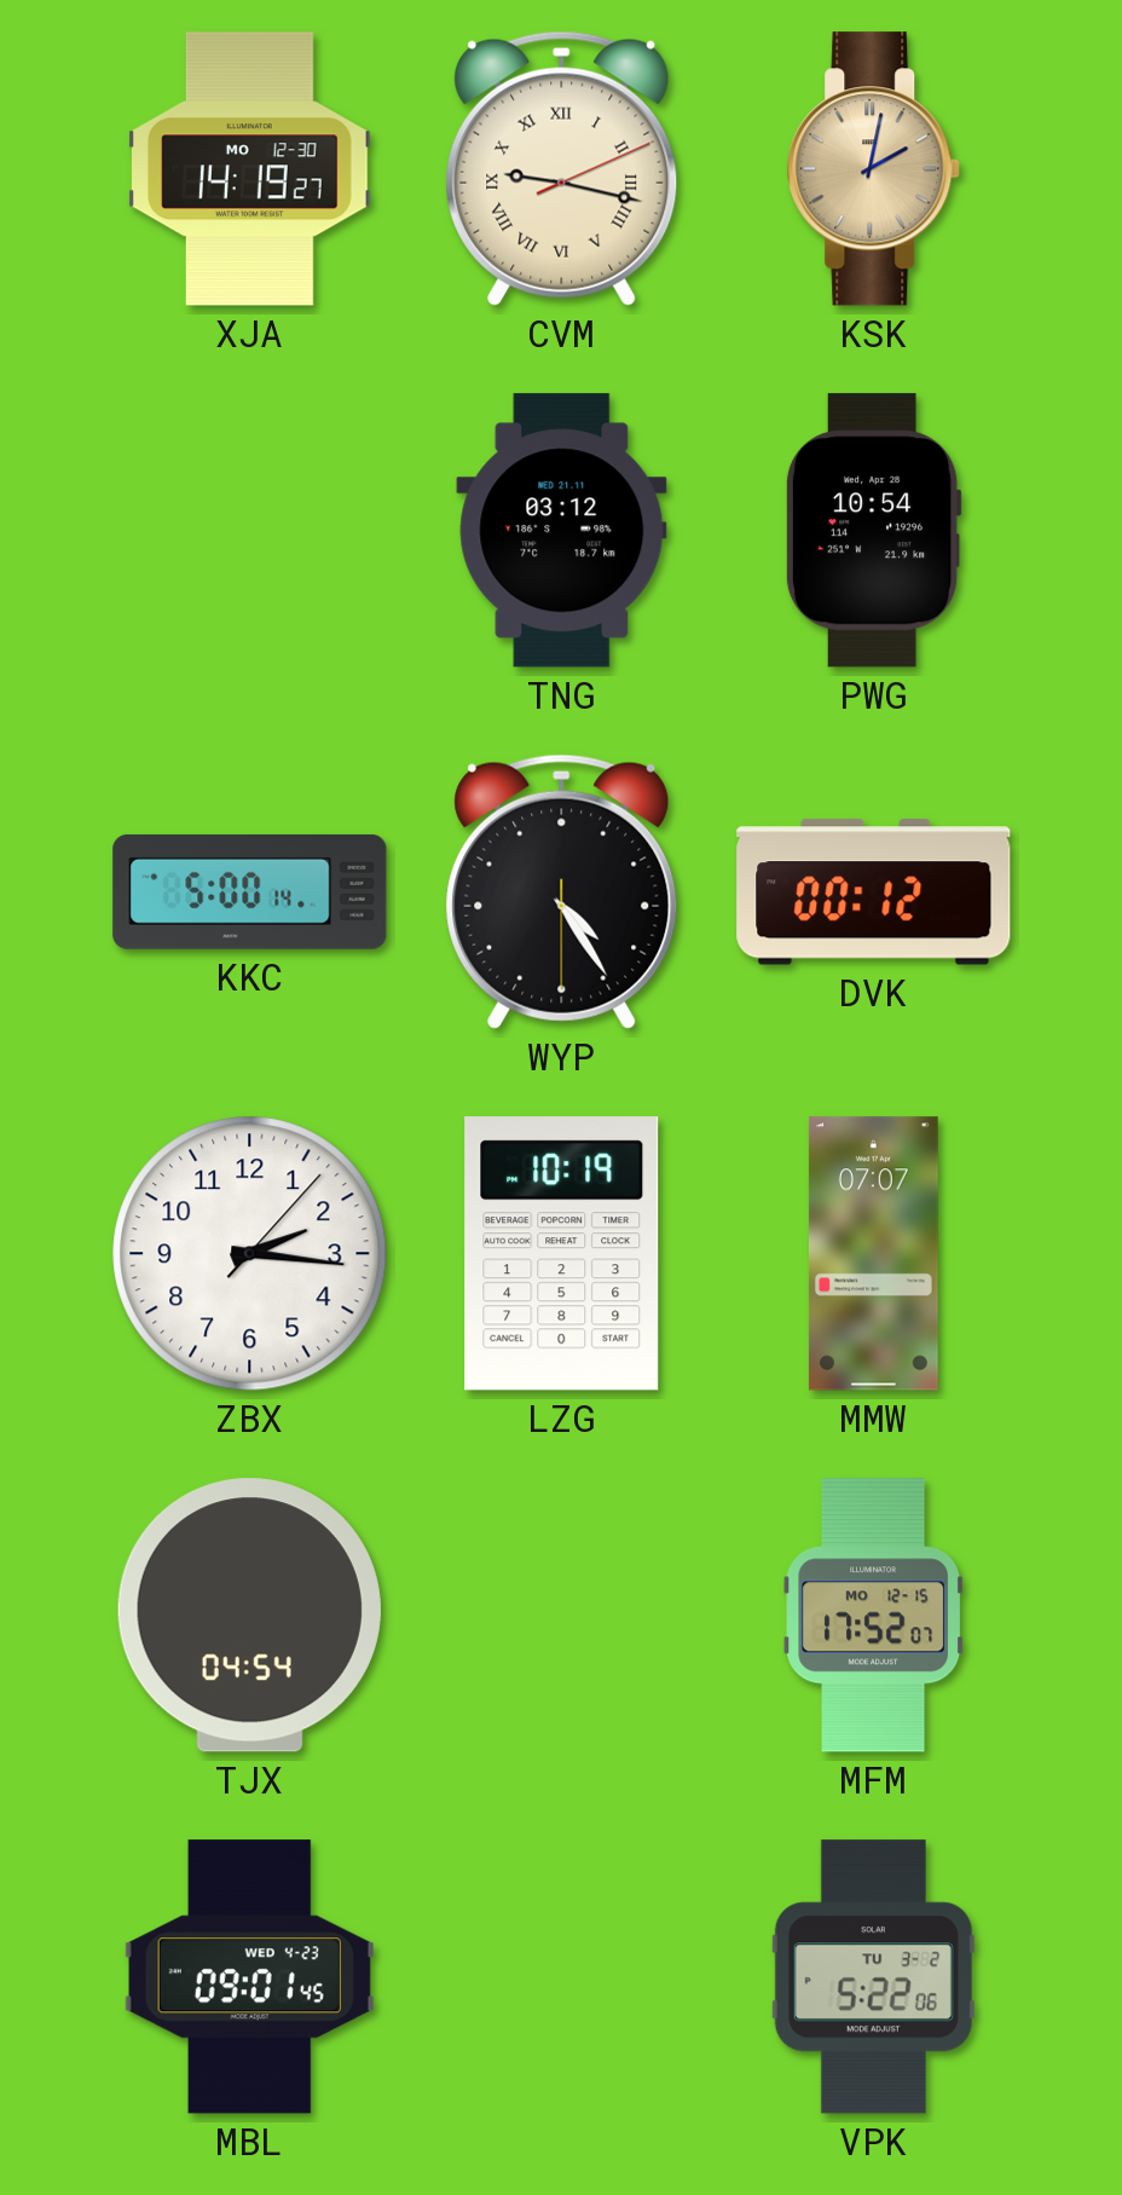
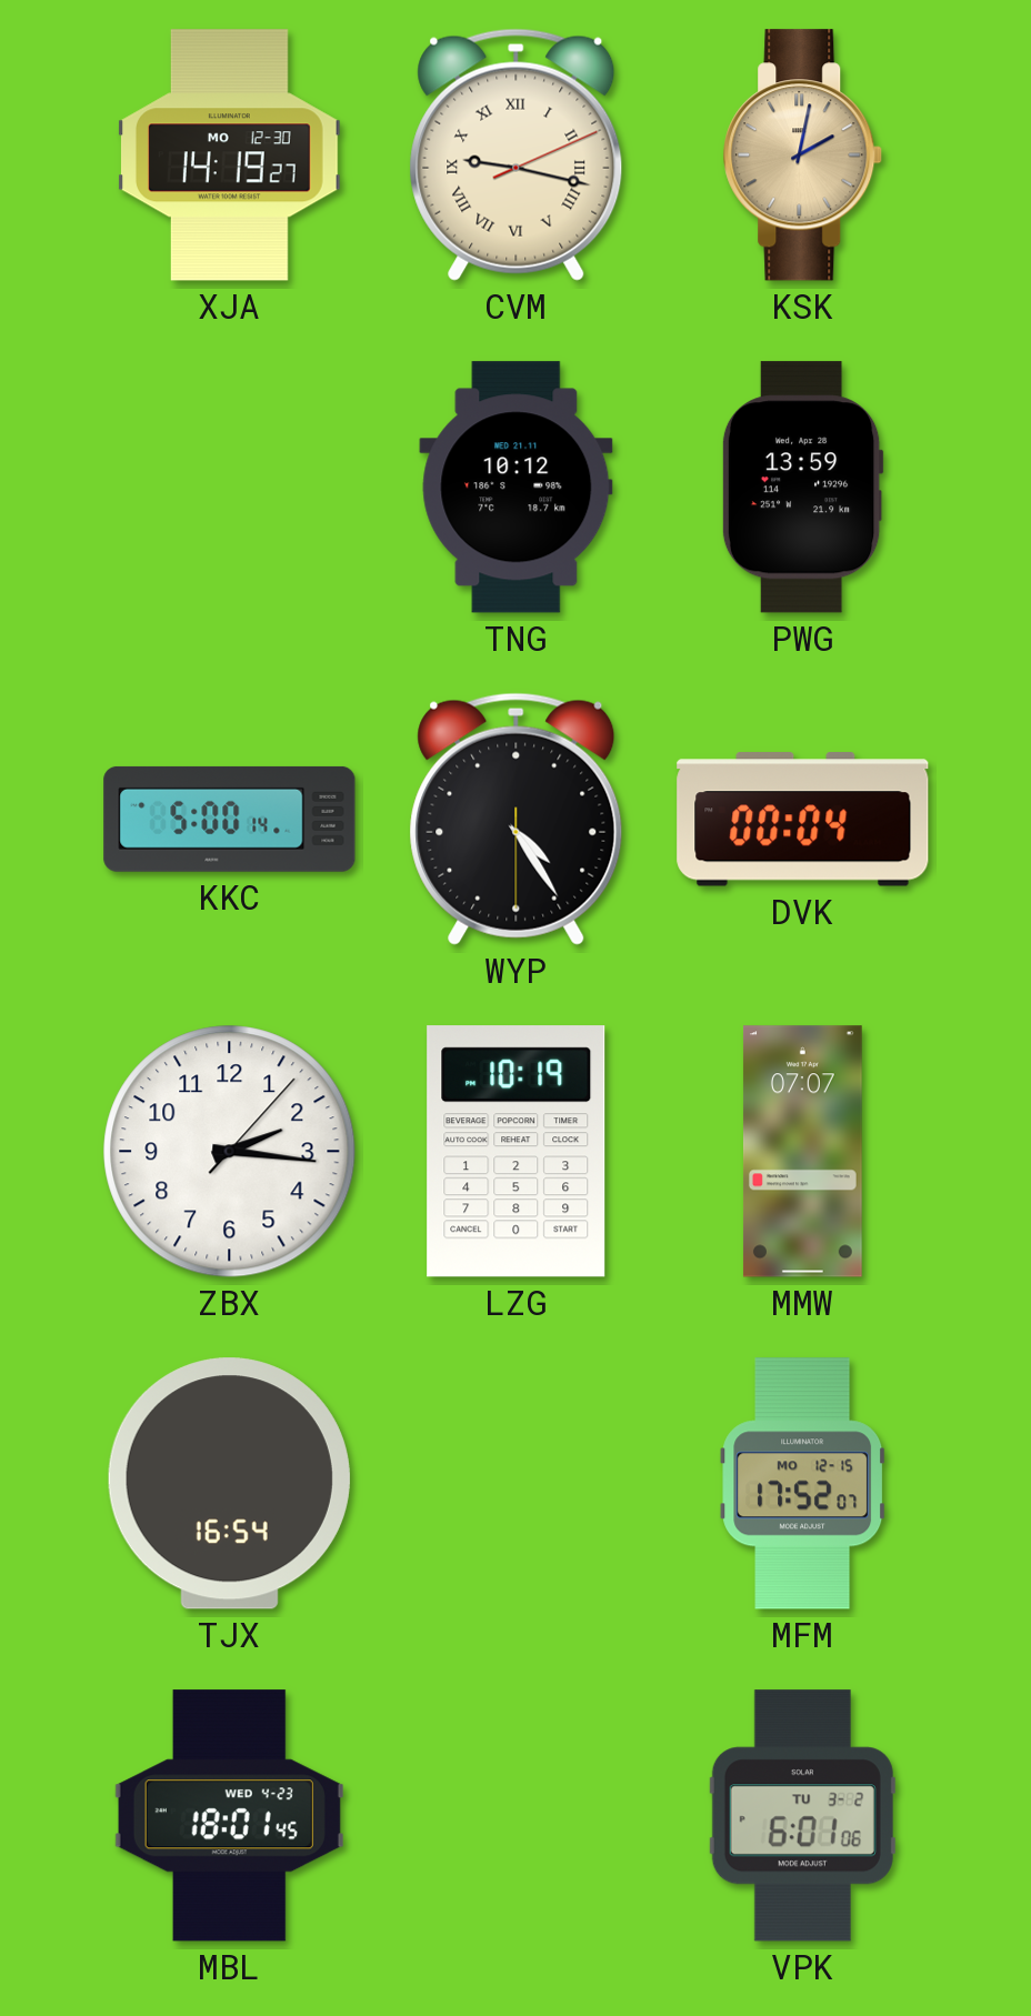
TNG: 03:12 -> 10:12 (517, 488)
PWG: 10:54 -> 13:59 (802, 488)
DVK: 00:12 -> 00:04 (803, 820)
TJX: 04:54 -> 16:54 (229, 1484)
MBL: 09:01 -> 18:01 (229, 1816)
VPK: 5:22 -> 6:01 (802, 1816)
